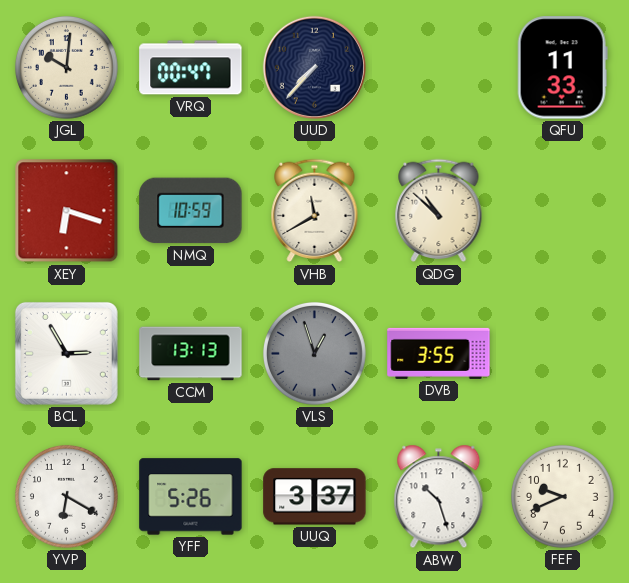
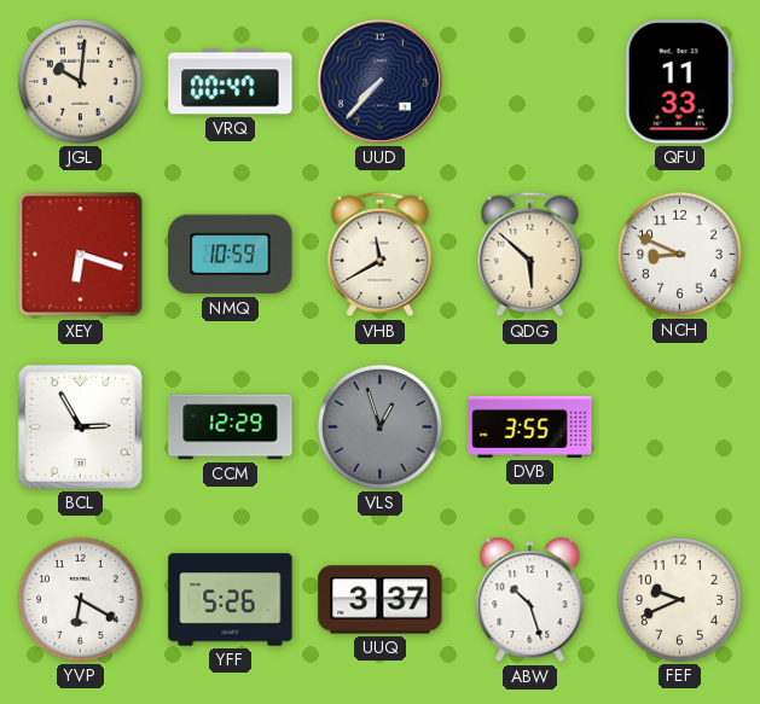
QDG: 10:52 -> 5:52 (530, 255)
NCH: none -> 8:49 (679, 254)
CCM: 13:13 -> 12:29 (231, 427)
